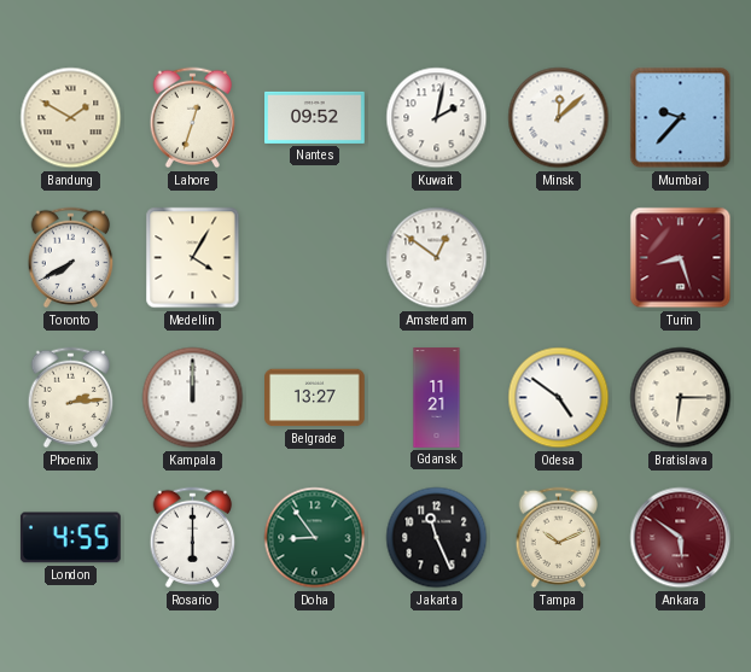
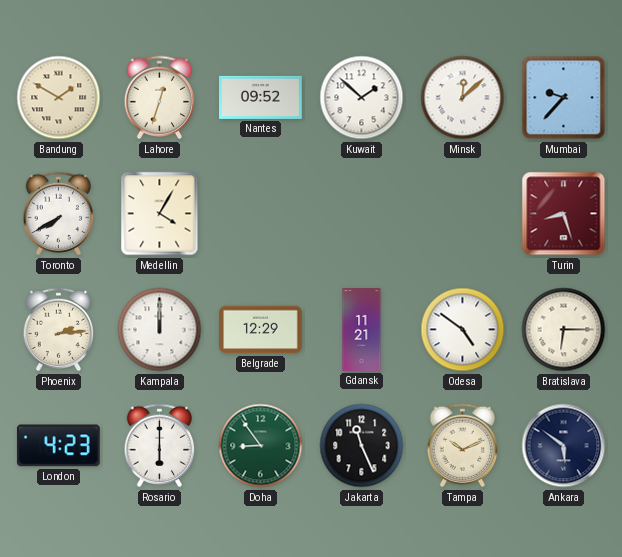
Kuwait: 2:02 -> 1:52 (362, 98)
Amsterdam: 12:51 -> none (437, 258)
Belgrade: 13:27 -> 12:29 (261, 330)
London: 4:55 -> 4:23 (58, 446)
Ankara dial: burgundy -> navy (564, 446)
